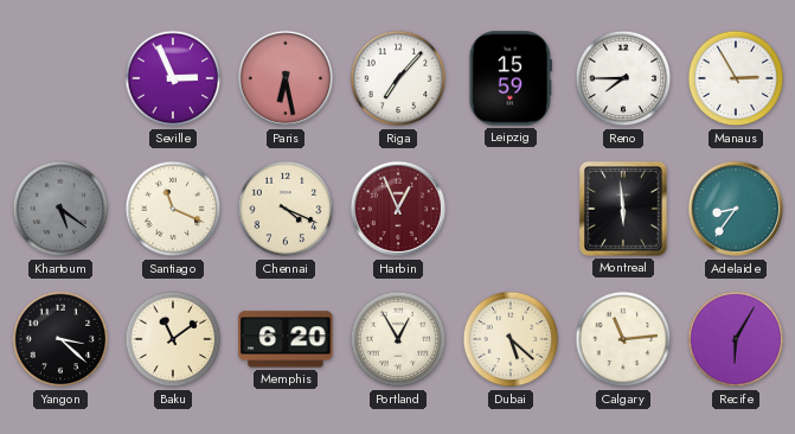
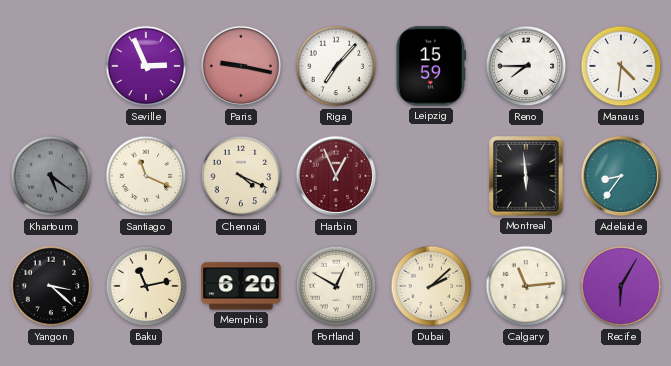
Paris: 6:28 -> 9:17 (241, 66)
Manaus: 2:55 -> 4:31 (621, 66)
Baku: 11:09 -> 11:13 (146, 286)
Portland: 12:55 -> 12:50 (336, 286)
Dubai: 5:22 -> 2:08 (431, 286)
